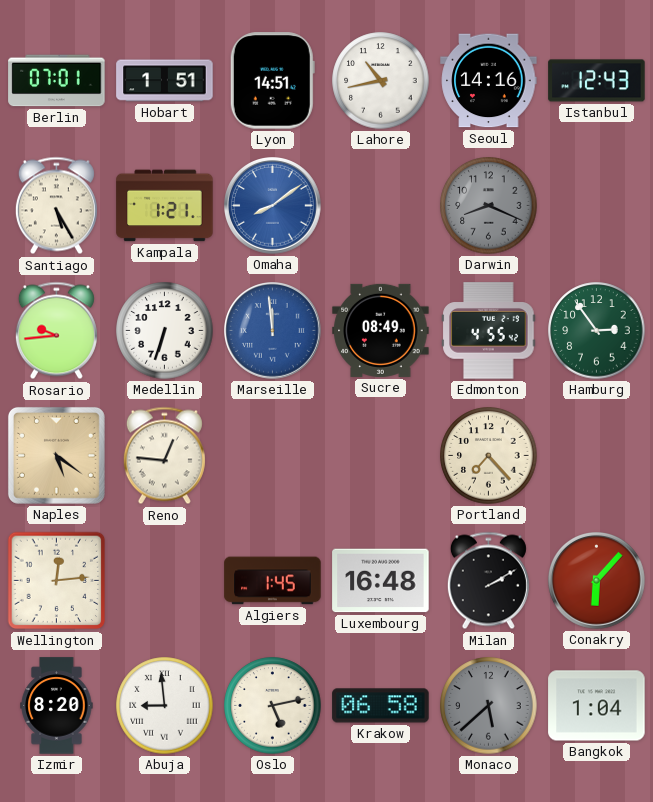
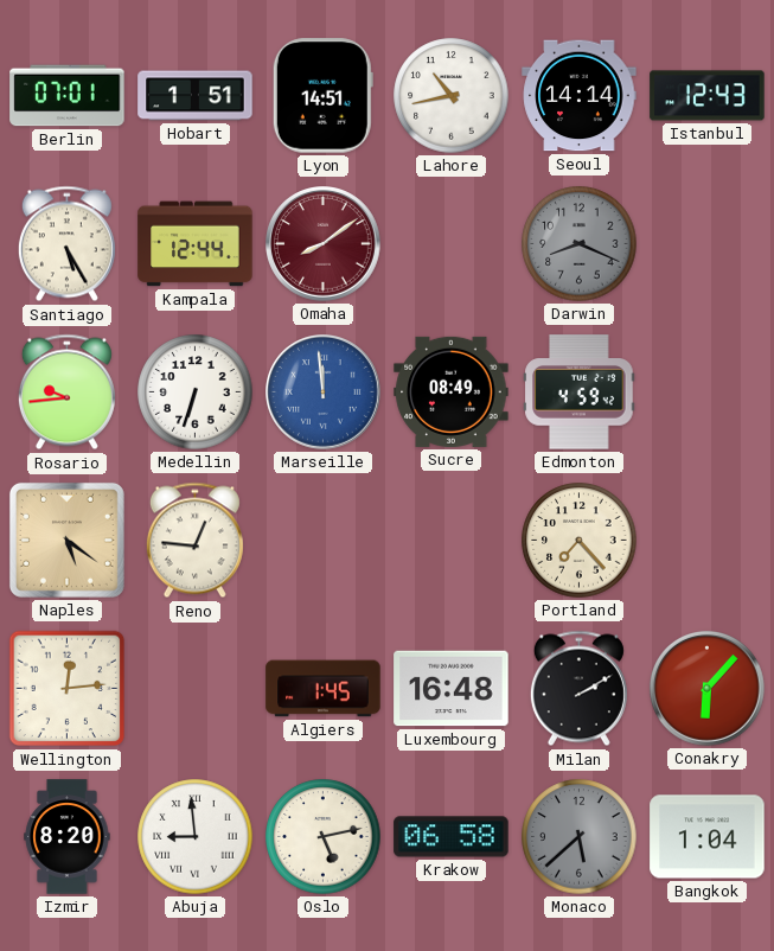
Seoul: 14:16 -> 14:14 (580, 96)
Kampala: 1:21 -> 12:44 (196, 244)
Omaha dial: blue -> burgundy (324, 244)
Edmonton: 4:55 -> 4:59 (580, 392)
Hamburg: 2:54 -> none (597, 331)
